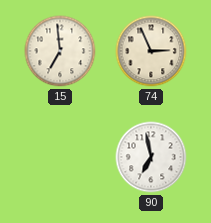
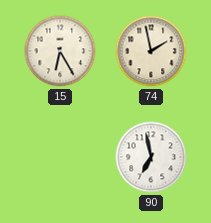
15: 6:59 -> 6:25 (60, 51)
74: 2:56 -> 1:58 (151, 51)
